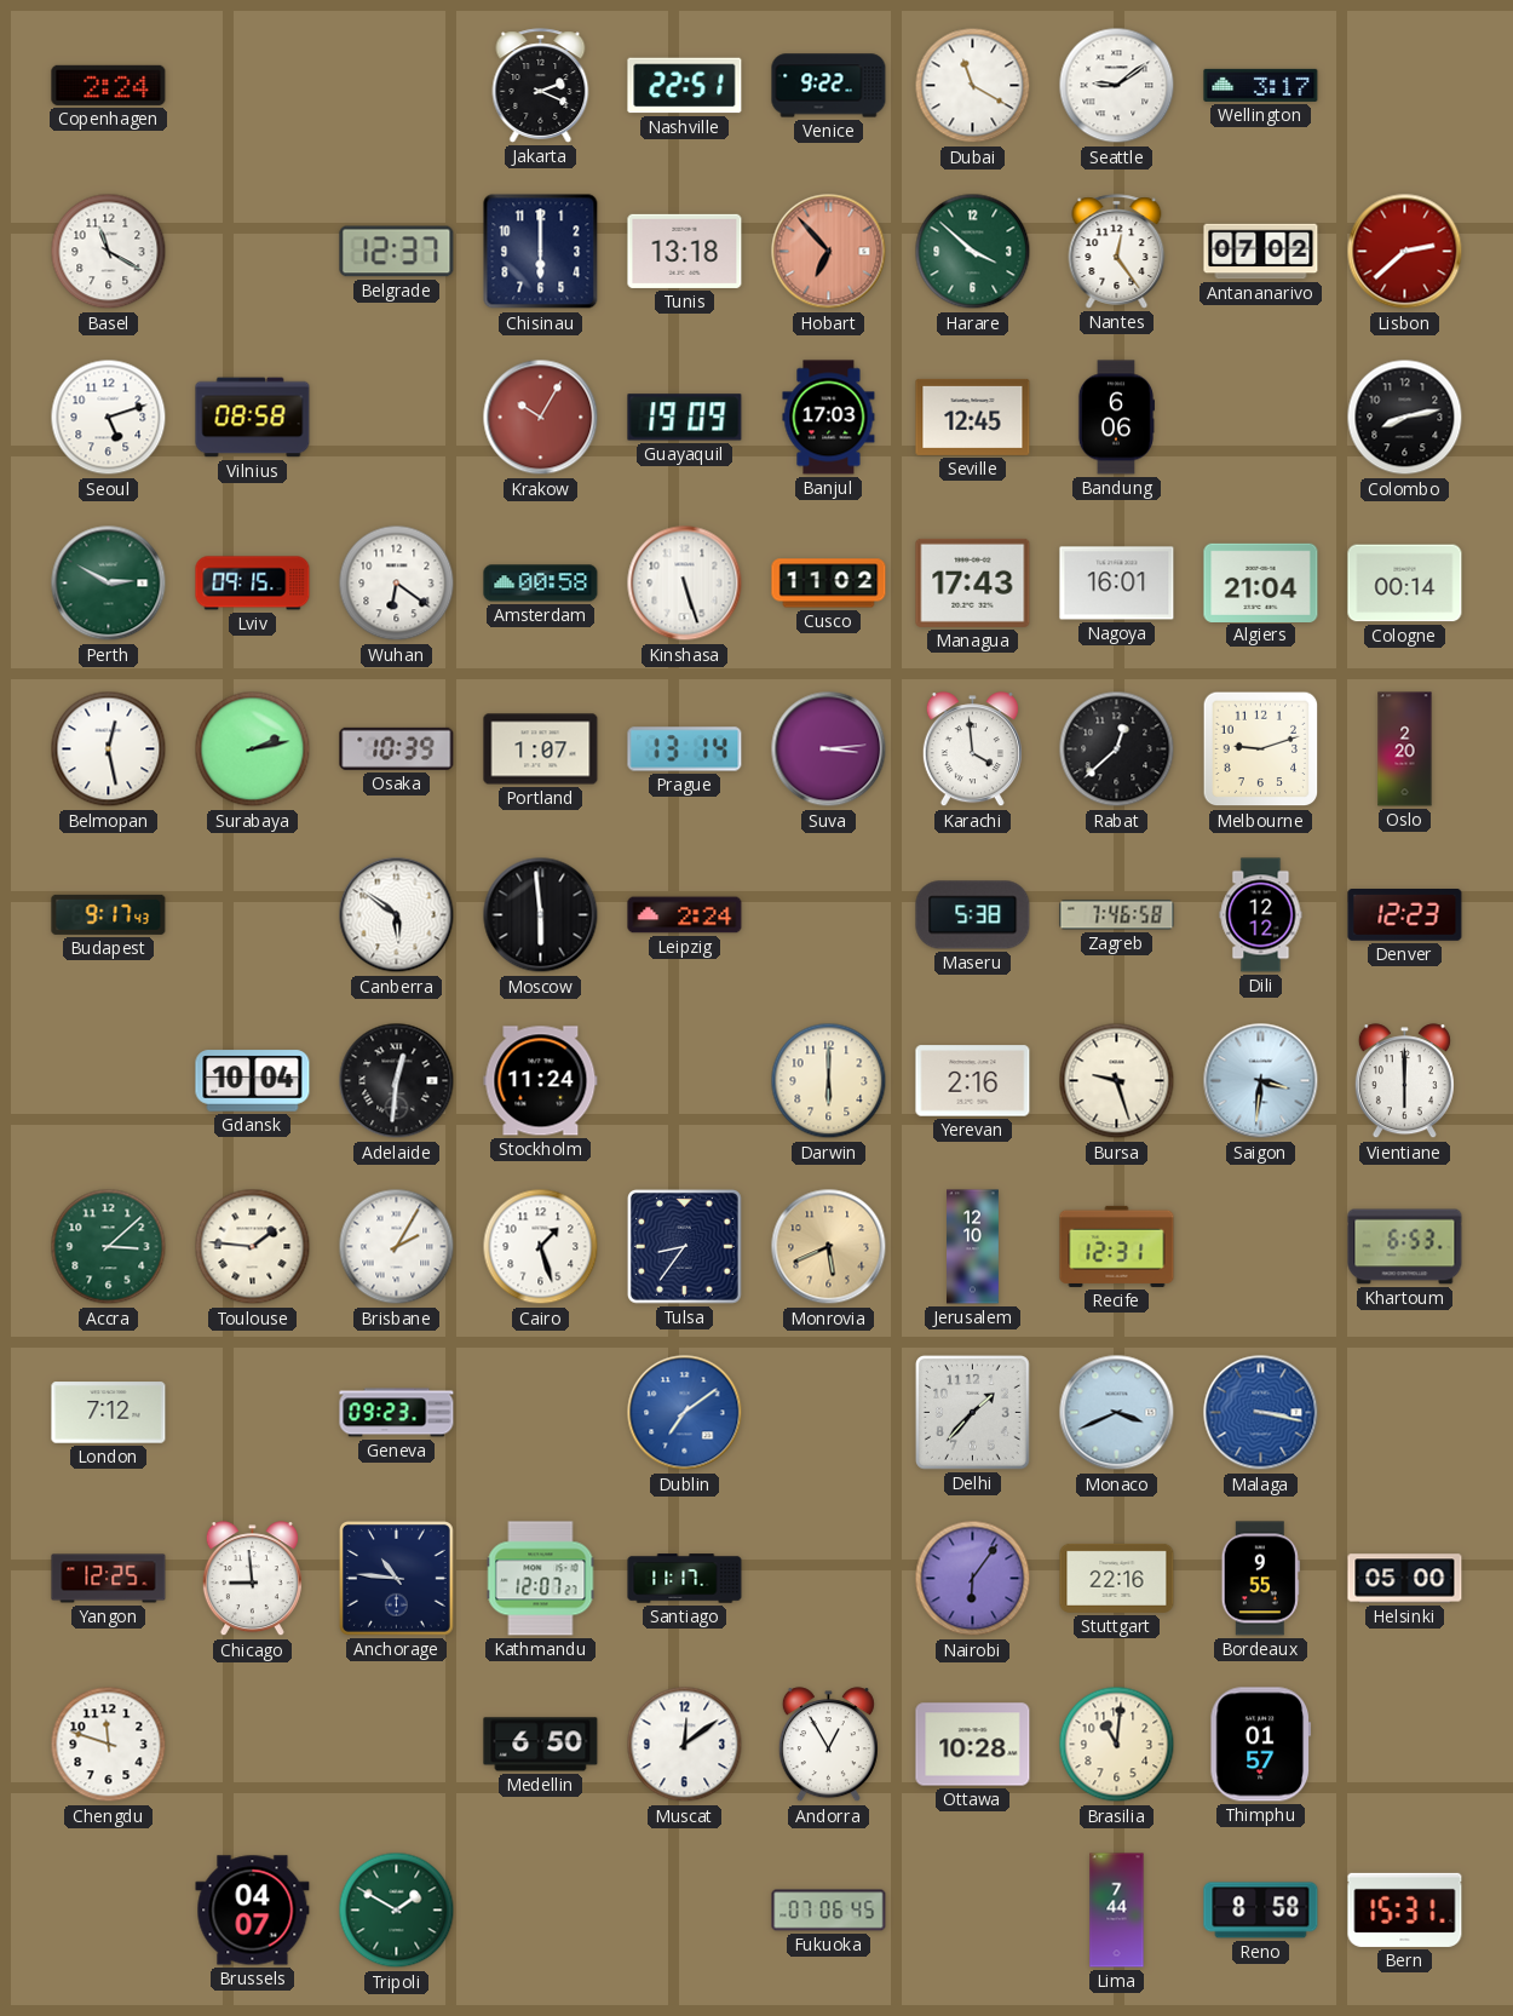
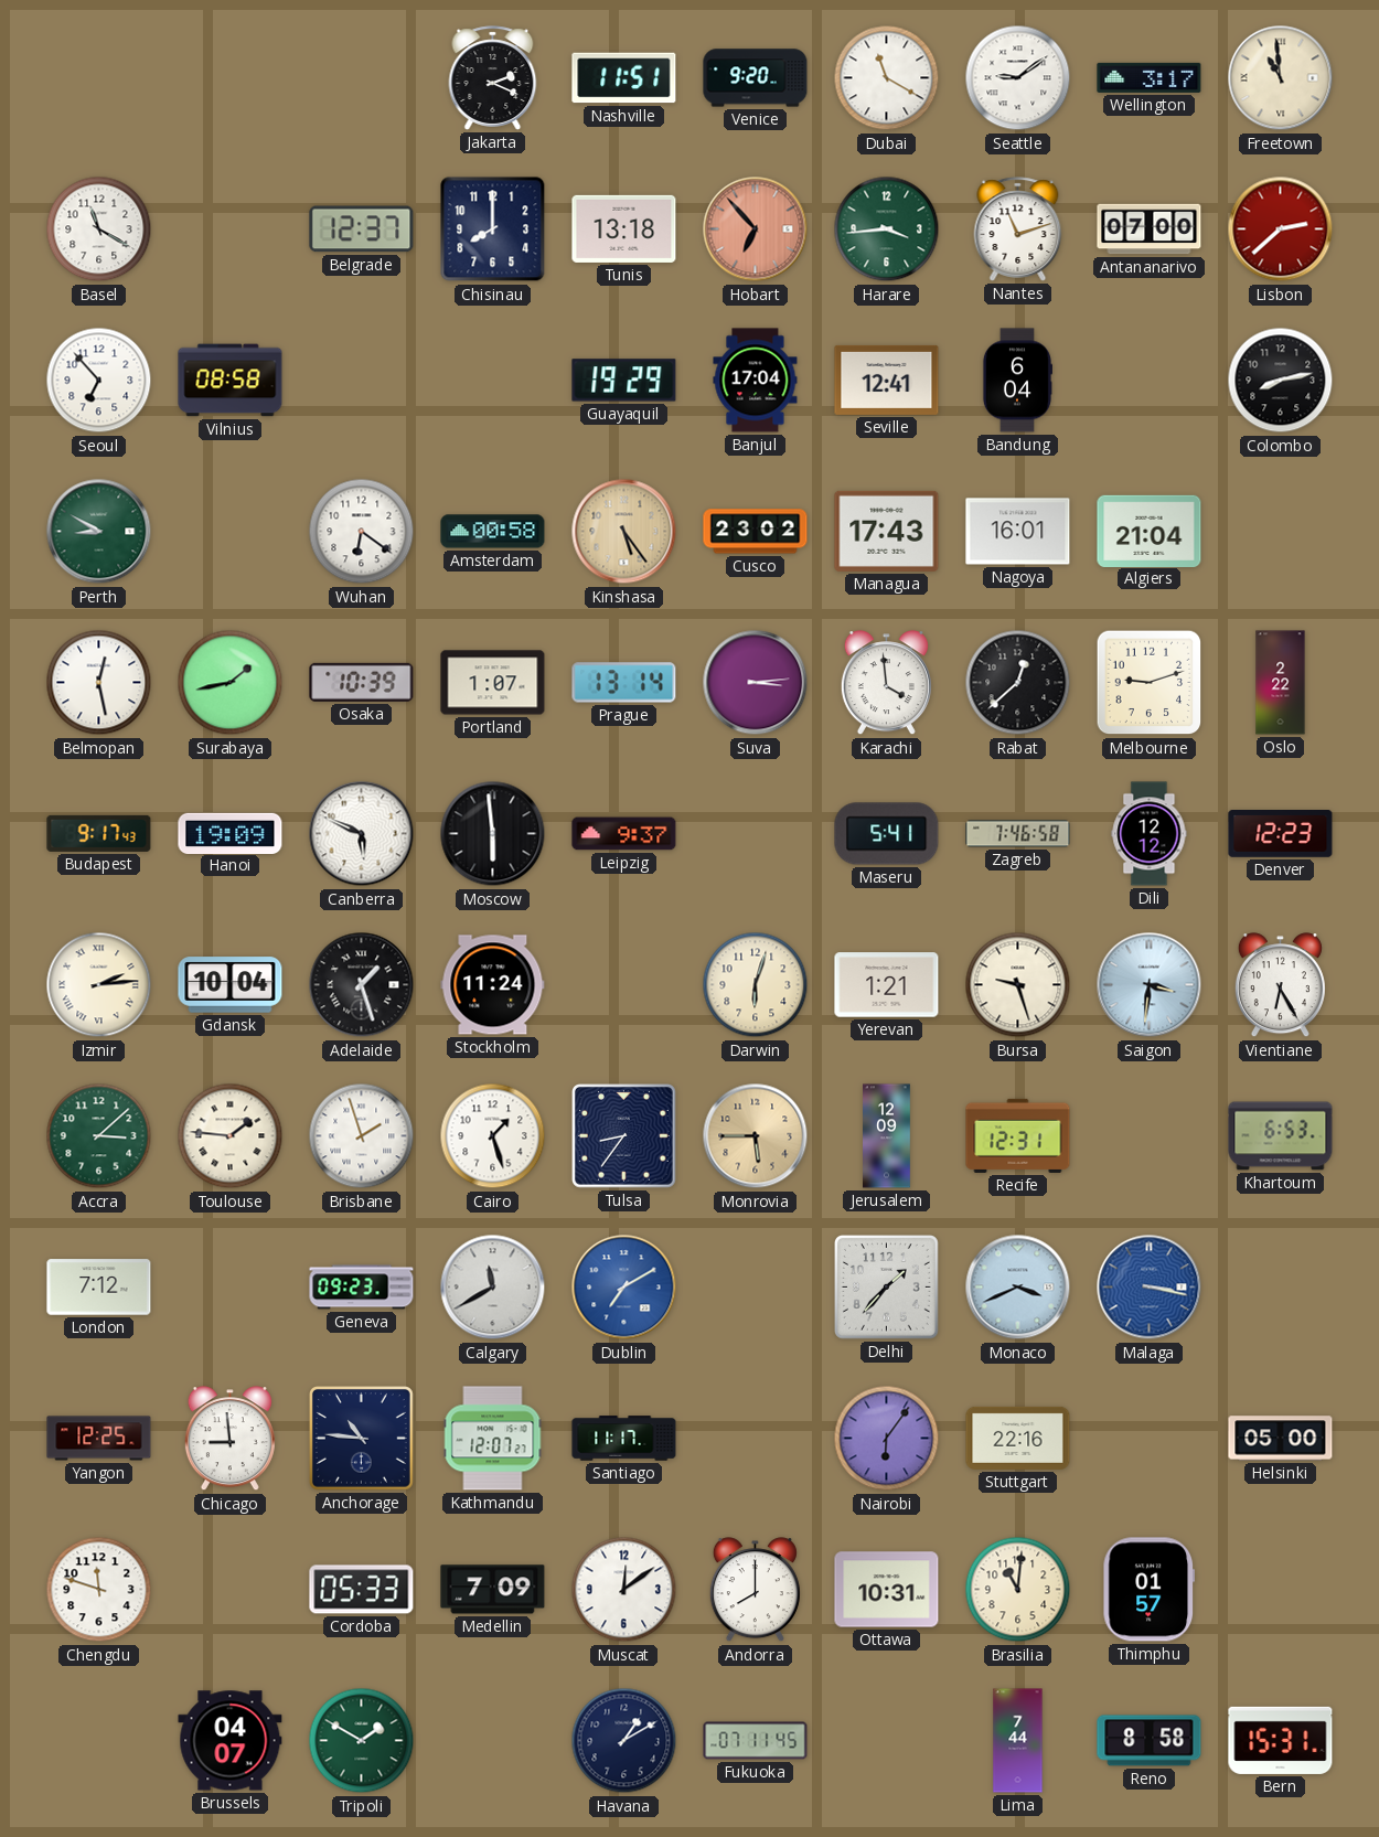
Copenhagen: 2:24 -> none (109, 85)
Nashville: 22:51 -> 11:51 (624, 78)
Venice: 9:22 -> 9:20 (756, 78)
Freetown: none -> 10:59 (1281, 78)
Chisinau: 6:00 -> 8:00 (493, 229)
Harare: 3:52 -> 3:44 (887, 229)
Nantes: 12:24 -> 11:12 (1018, 229)
Antananarivo: 07:02 -> 07:00 (1150, 229)
Seoul: 5:12 -> 6:53 (99, 381)
Krakow: 10:05 -> none (541, 418)
Guayaquil: 19:09 -> 19:29 (624, 381)
Banjul: 17:03 -> 17:04 (756, 381)
Seville: 12:45 -> 12:41 (887, 380)
Bandung: 6:06 -> 6:04 (1016, 381)
Perth: 2:50 -> 8:50 (99, 532)
Lviv: 09:15 -> none (253, 584)
Kinshasa: 5:27 -> 5:24 (624, 532)
Kinshasa dial: white -> champagne (624, 532)
Cusco: 11:02 -> 23:02 (756, 532)
Cologne: 00:14 -> none (1405, 584)
Surabaya: 2:13 -> 1:43 (231, 683)
Oslo: 2:20 -> 2:22 (1281, 683)
Hanoi: none -> 19:09 (231, 833)
Canberra: 5:51 -> 5:49 (362, 834)
Leipzig: 2:24 -> 9:37 (624, 834)
Maseru: 5:38 -> 5:41 (887, 834)
Izmir: none -> 2:14 (99, 985)
Adelaide: 12:31 -> 1:27 (362, 985)
Darwin: 6:00 -> 6:03 (756, 985)
Yerevan: 2:16 -> 1:21 (887, 985)
Vientiane: 6:00 -> 6:25 (1280, 985)
Brisbane: 2:05 -> 1:57 (362, 1136)
Monrovia: 5:41 -> 5:45 (756, 1136)
Jerusalem: 12:10 -> 12:09 (887, 1136)
Calgary: none -> 11:40 (493, 1288)
Dublin: 7:09 -> 7:10 (624, 1288)
Bordeaux: 9:55 -> none (1260, 1579)
Cordoba: none -> 05:33 (362, 1590)
Medellin: 6:50 -> 7:09 (493, 1590)
Andorra: 12:55 -> 8:00 (755, 1590)
Ottawa: 10:28 -> 10:31 (887, 1590)
Havana: none -> 1:10 (624, 1741)
Fukuoka: 07:06 -> 07:11 (756, 1741)
